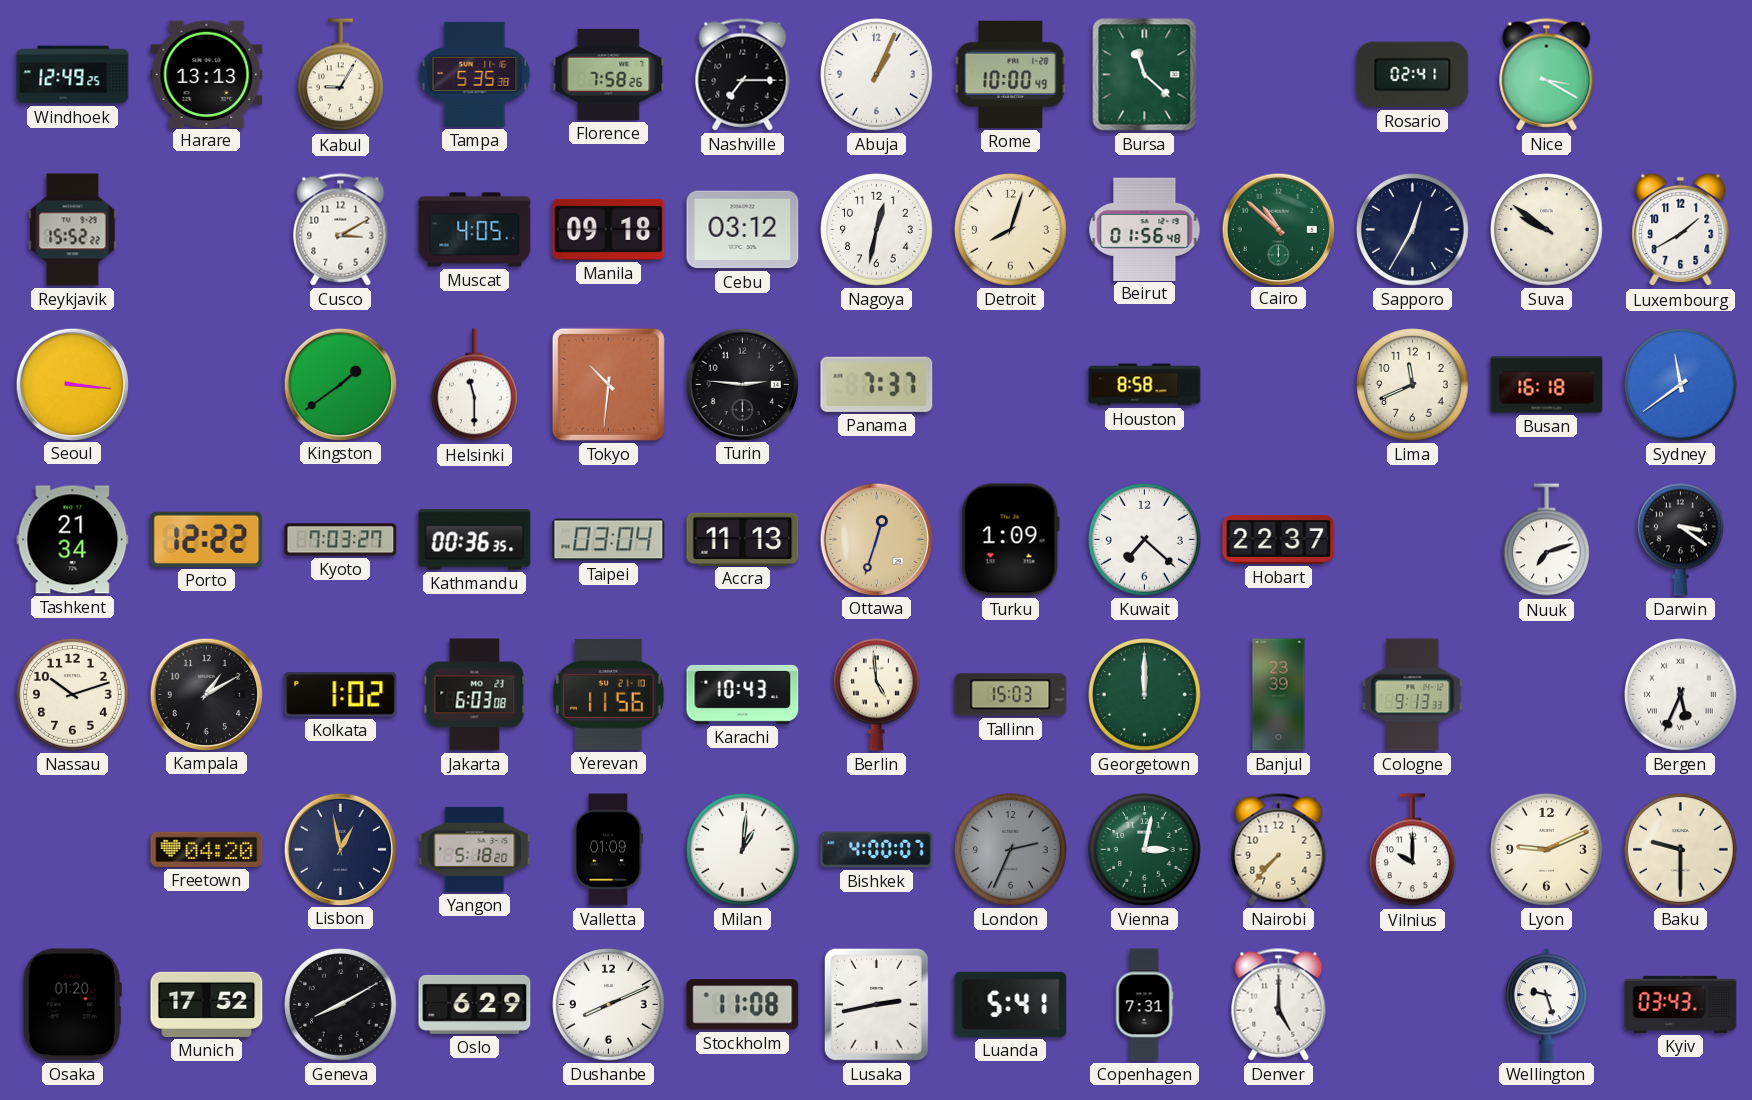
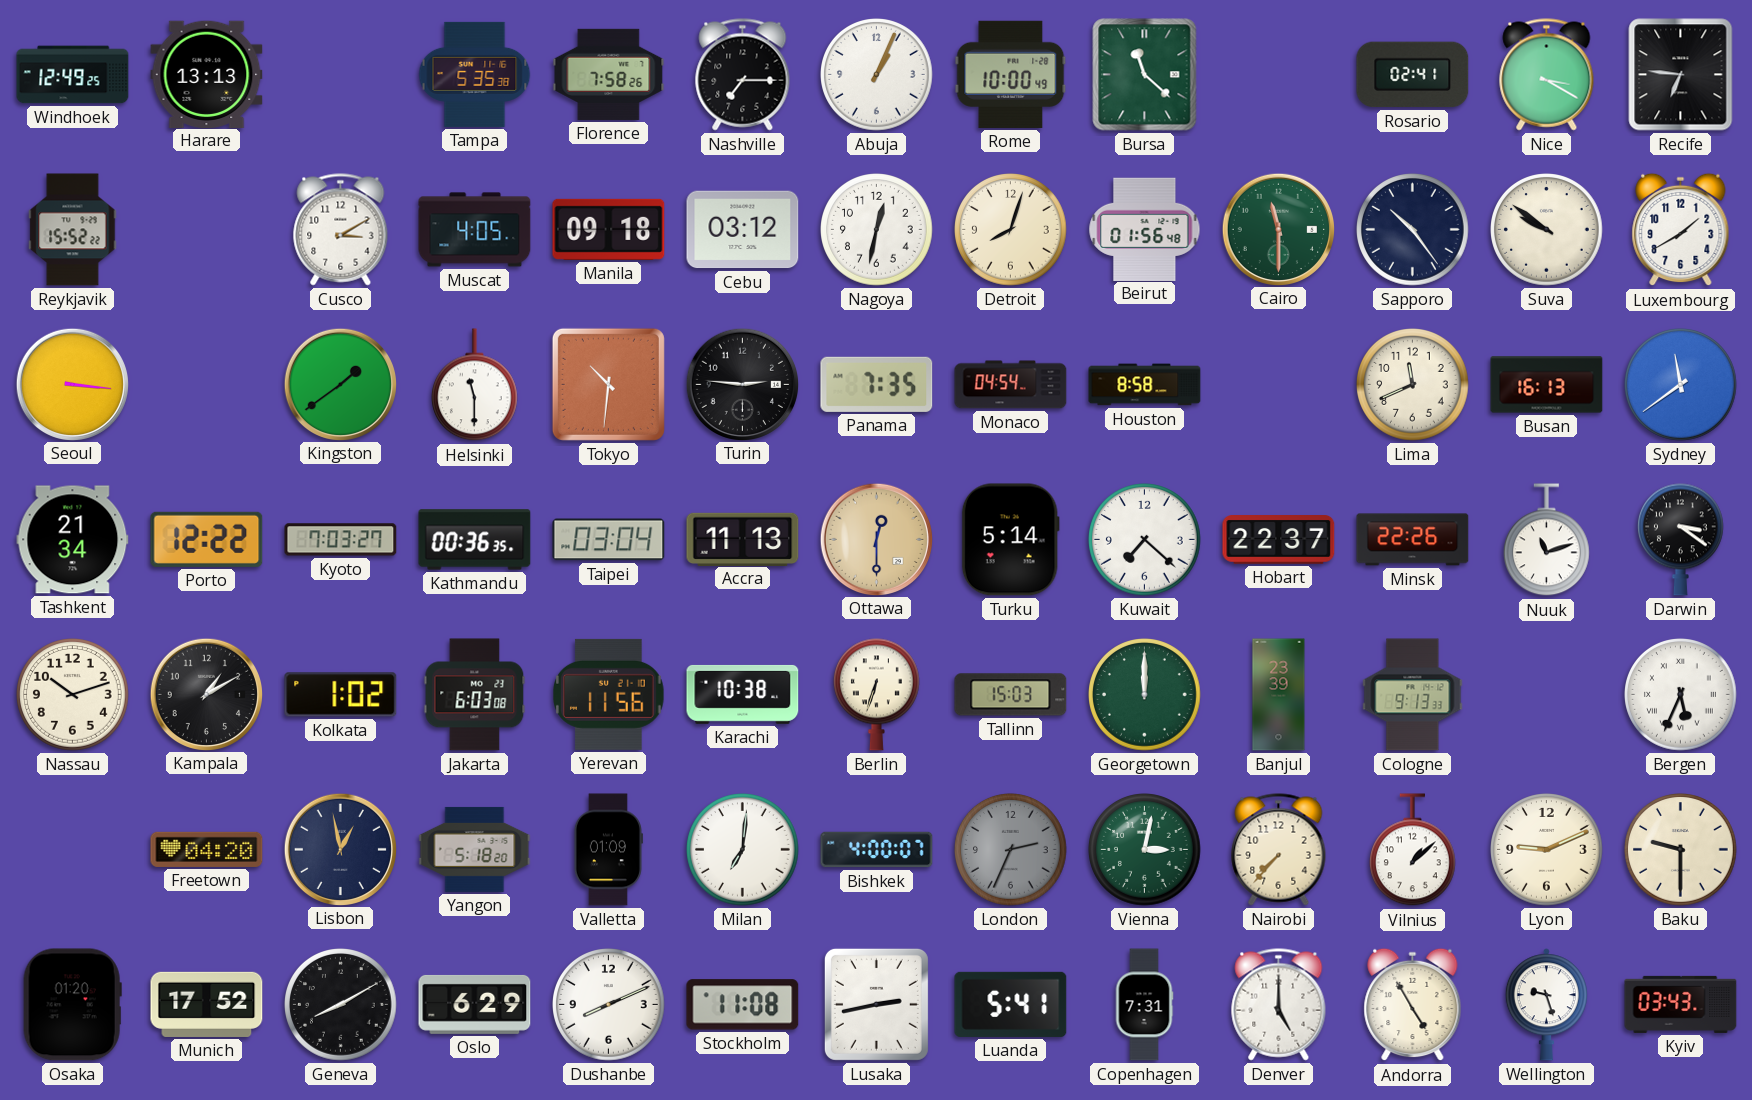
Kabul: 9:05 -> none (341, 75)
Recife: none -> 6:46 (1681, 75)
Cairo: 10:52 -> 11:30 (1278, 229)
Sapporo: 12:35 -> 10:24 (1413, 230)
Panama: 7:37 -> 7:35 (877, 384)
Monaco: none -> 04:54 (1011, 385)
Busan: 16:18 -> 16:13 (1547, 385)
Ottawa: 12:33 -> 12:30 (876, 539)
Turku: 1:09 -> 5:14 (1010, 540)
Minsk: none -> 22:26 (1413, 540)
Nuuk: 7:12 -> 11:12 (1547, 540)
Karachi: 10:43 -> 10:38 (743, 694)
Berlin: 4:59 -> 6:33 (877, 694)
Milan: 1:01 -> 7:01 (743, 850)
Vilnius: 10:00 -> 1:08 (1413, 850)
Andorra: none -> 4:55 (1413, 1005)
